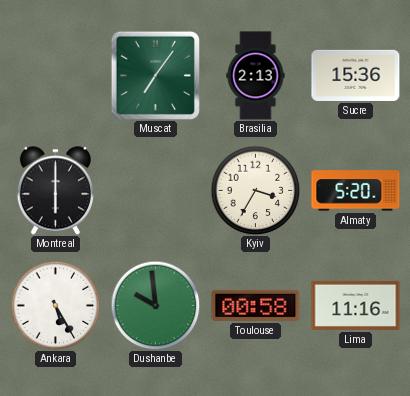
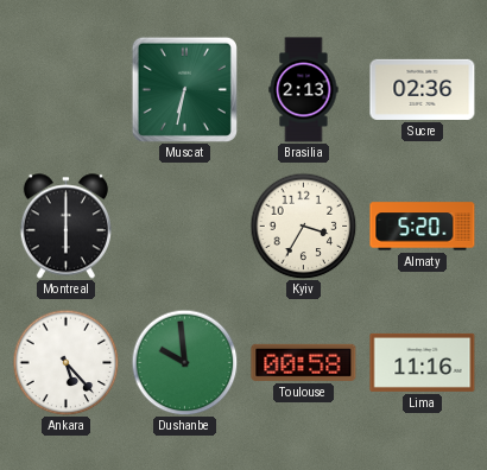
Muscat: 7:06 -> 6:32 (184, 89)
Sucre: 15:36 -> 02:36 (423, 89)
Ankara: 5:25 -> 5:23 (65, 362)
